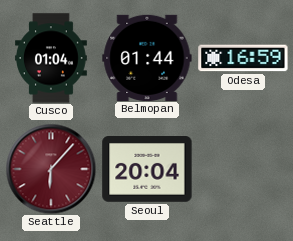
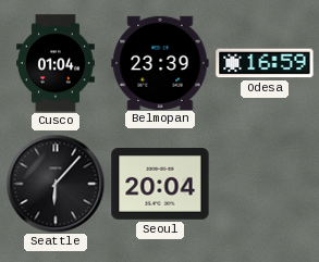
Belmopan: 01:44 -> 23:39 (160, 62)
Seattle dial: burgundy -> black (56, 184)
